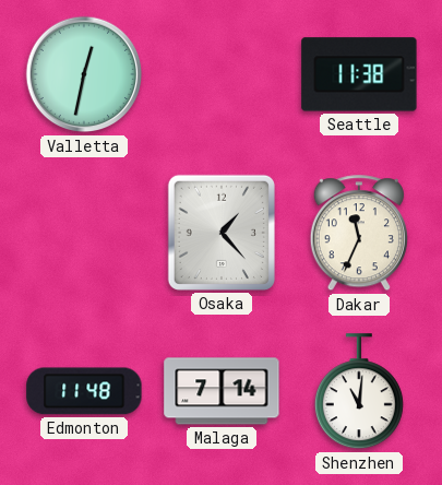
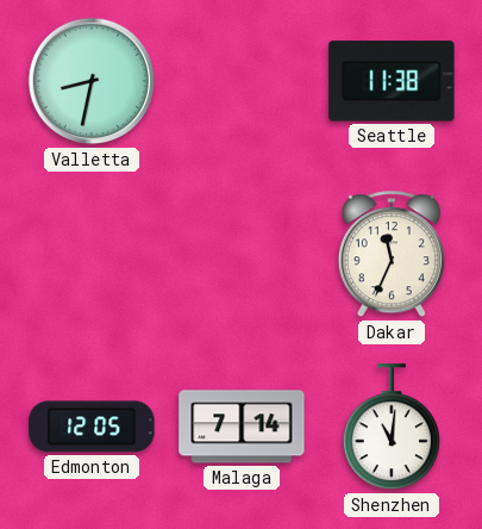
Valletta: 12:32 -> 8:32 (92, 81)
Osaka: 1:23 -> none (222, 233)
Edmonton: 11:48 -> 12:05 (92, 427)
